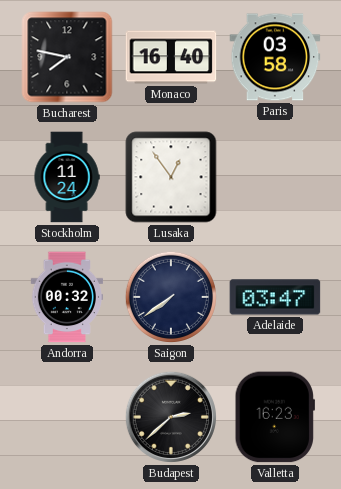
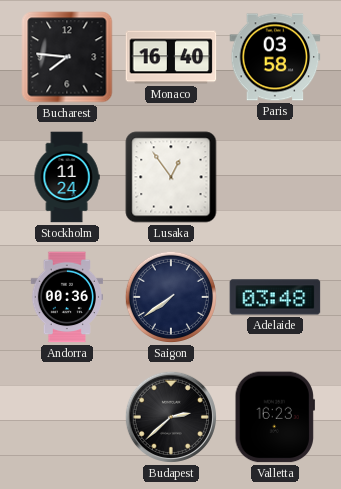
Bucharest: 7:47 -> 7:46 (67, 57)
Andorra: 00:32 -> 00:36 (66, 297)
Adelaide: 03:47 -> 03:48 (275, 297)
